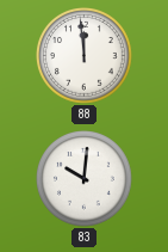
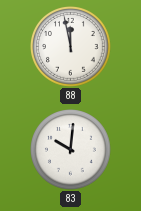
88: 11:59 -> 11:58 (71, 47)
